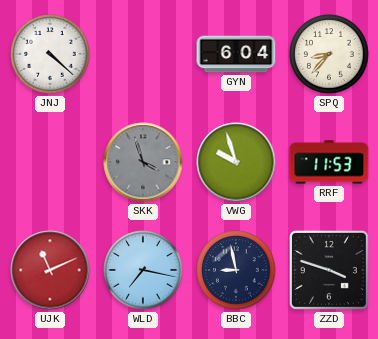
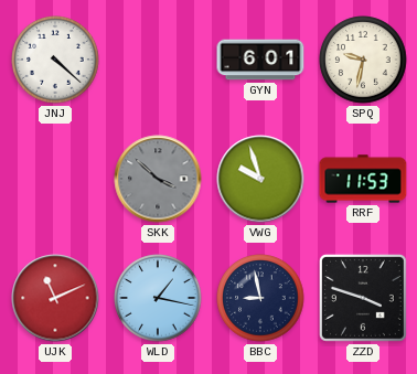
GYN: 6:04 -> 6:01 (260, 60)
SPQ: 8:37 -> 9:32 (363, 60)
SKK: 3:57 -> 3:52 (158, 179)
WLD: 7:17 -> 1:17 (158, 298)
